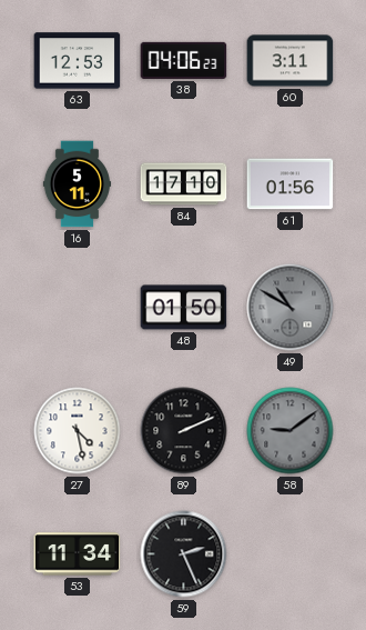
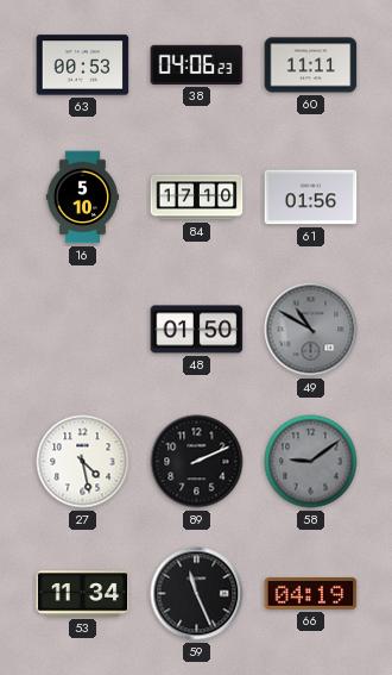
63: 12:53 -> 00:53 (83, 65)
60: 3:11 -> 11:11 (311, 65)
16: 5:11 -> 5:10 (82, 198)
59: 2:26 -> 11:26 (197, 594)
66: none -> 04:19 (311, 594)
